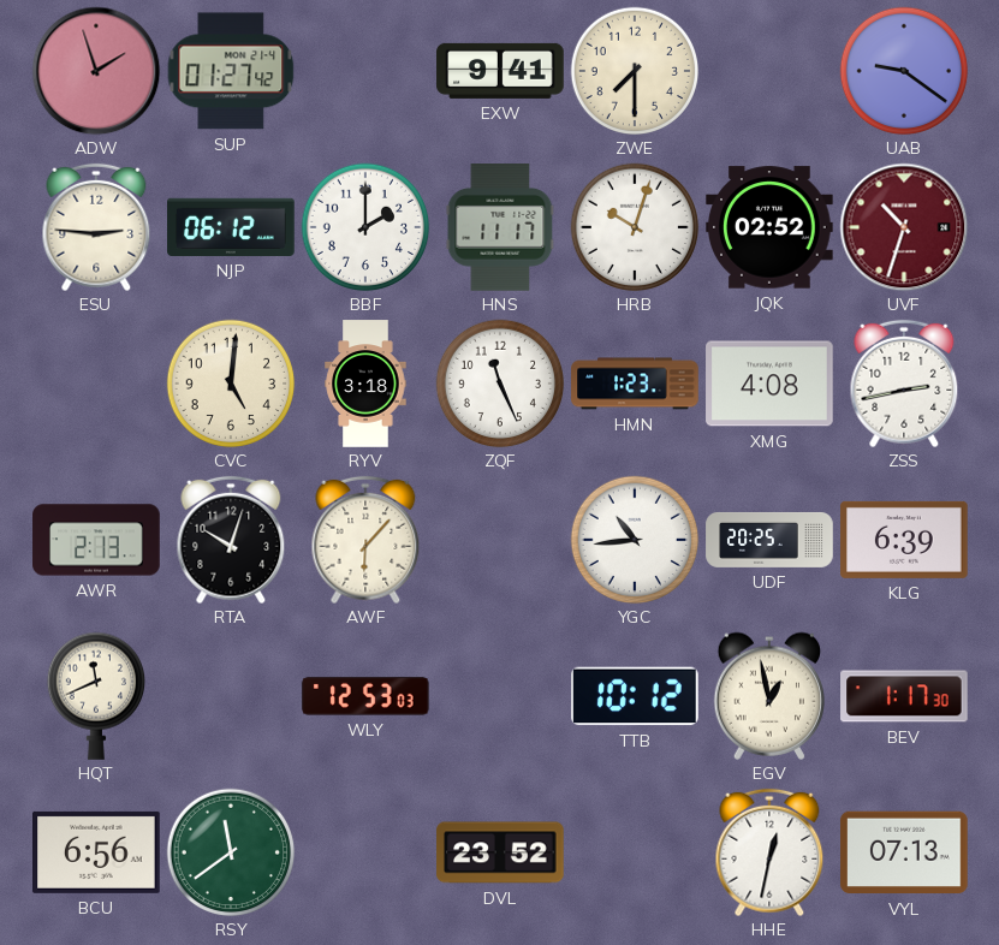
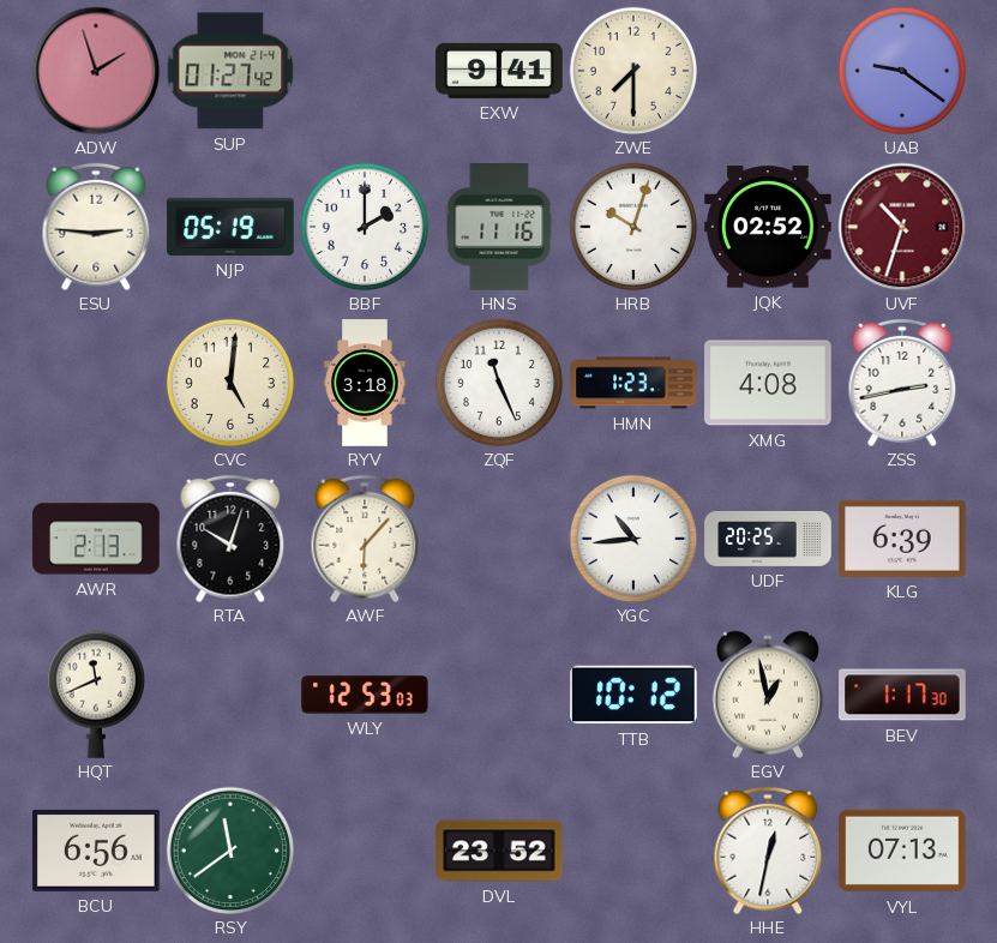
NJP: 06:12 -> 05:19 (230, 227)
HNS: 11:17 -> 11:16 (499, 227)
